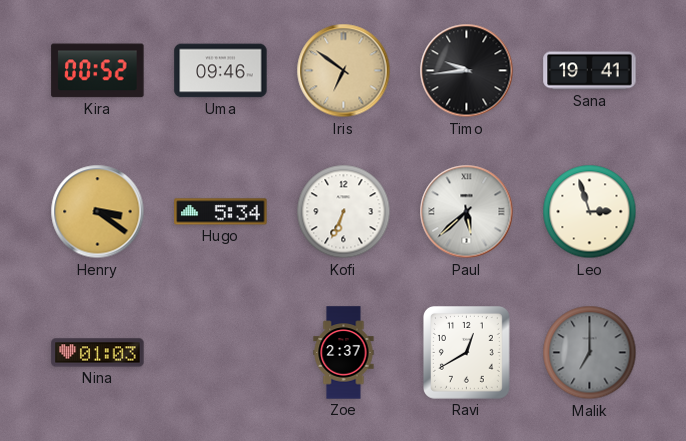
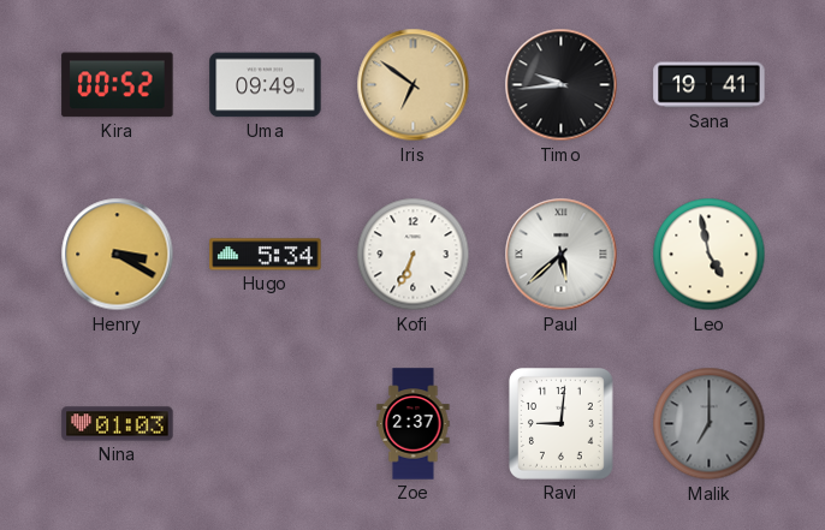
Uma: 09:46 -> 09:49 (266, 85)
Henry: 3:21 -> 3:20 (118, 255)
Leo: 2:57 -> 4:58 (710, 255)
Ravi: 12:40 -> 9:01 (560, 424)
